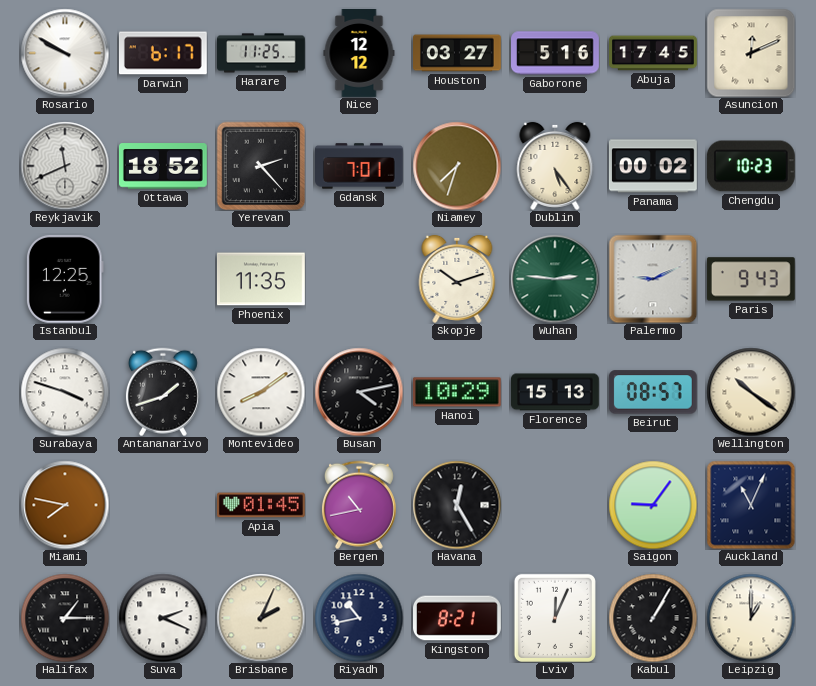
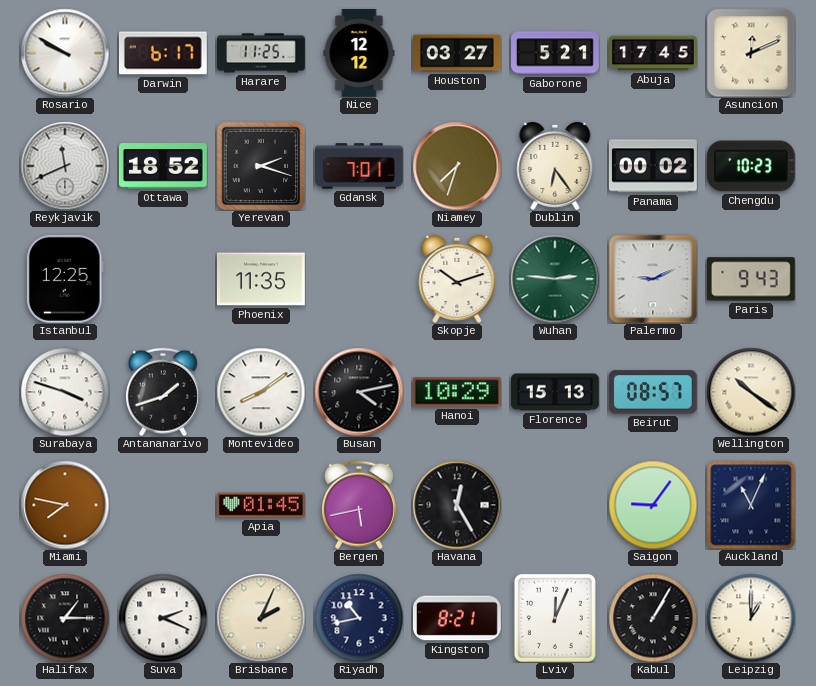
Gaborone: 5:16 -> 5:21 (556, 53)
Yerevan: 2:23 -> 2:18 (261, 166)
Dublin: 5:24 -> 6:24 (555, 166)
Bergen: 10:43 -> 5:43 (359, 505)
